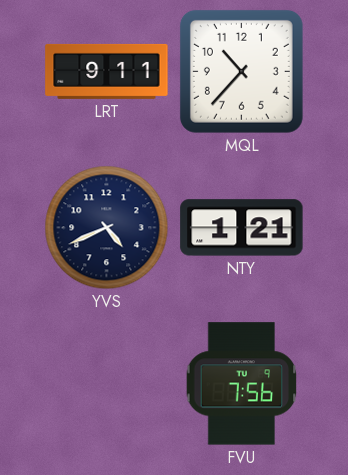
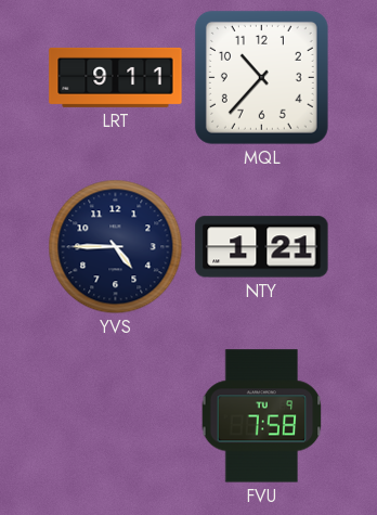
YVS: 4:41 -> 4:45 (116, 247)
FVU: 7:56 -> 7:58 (262, 416)
